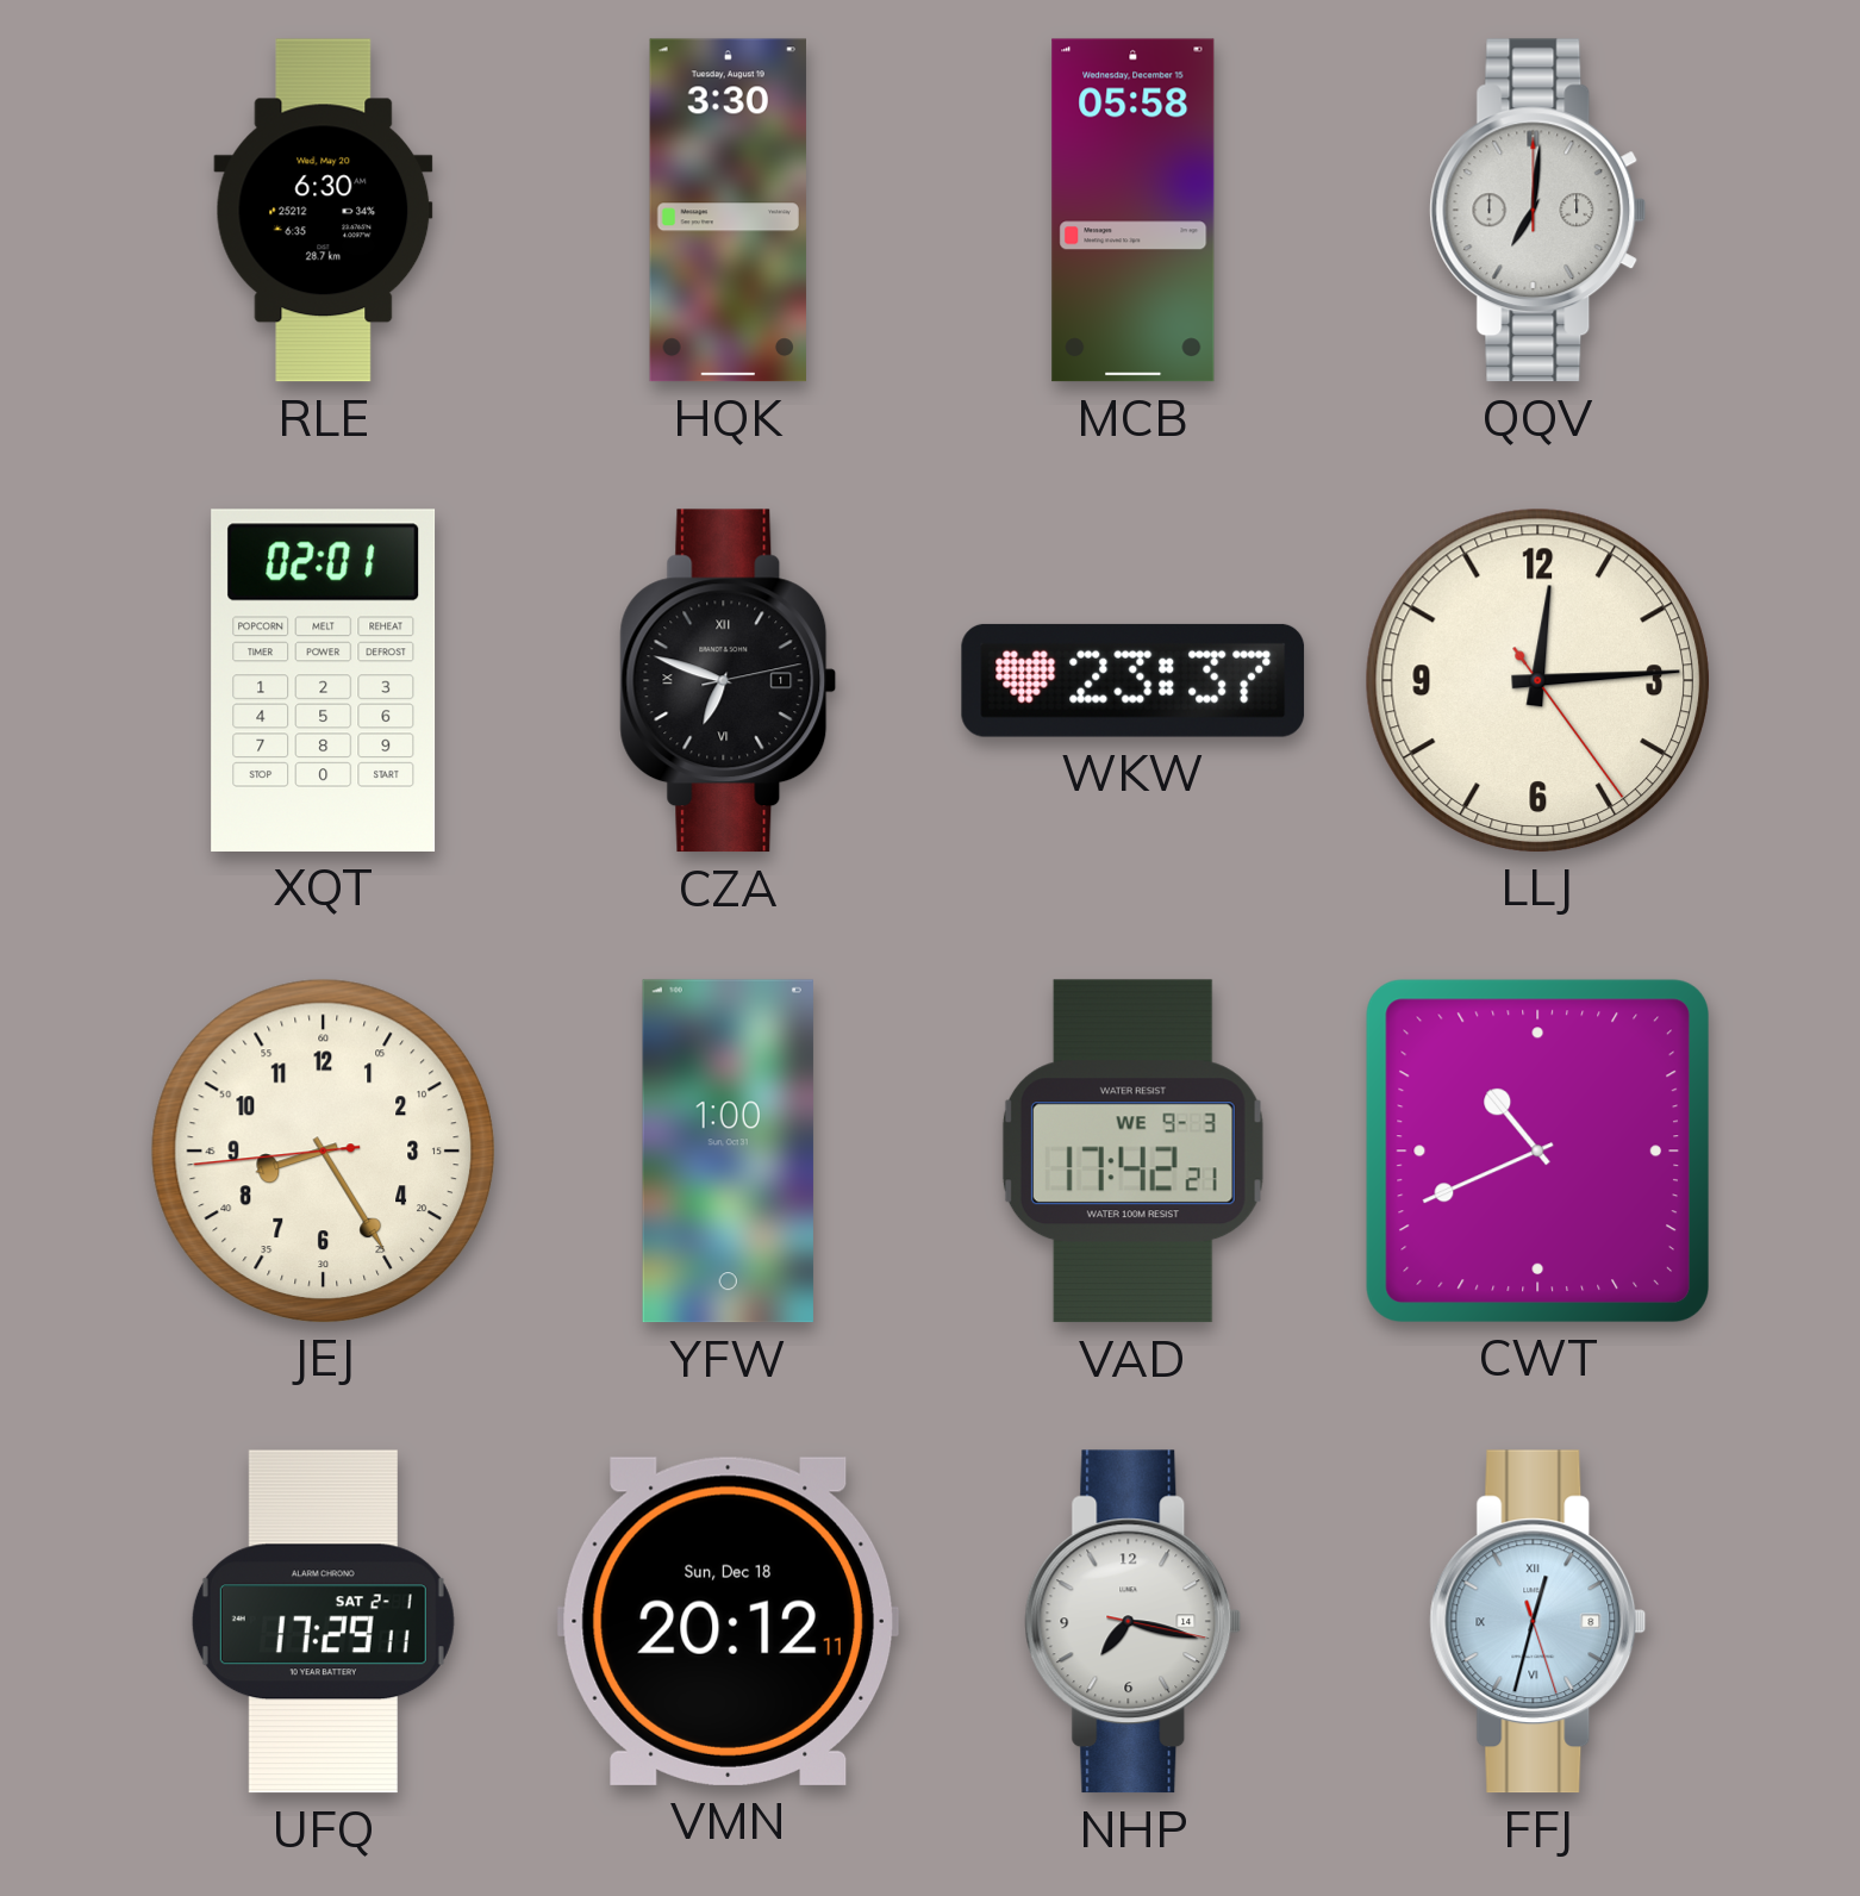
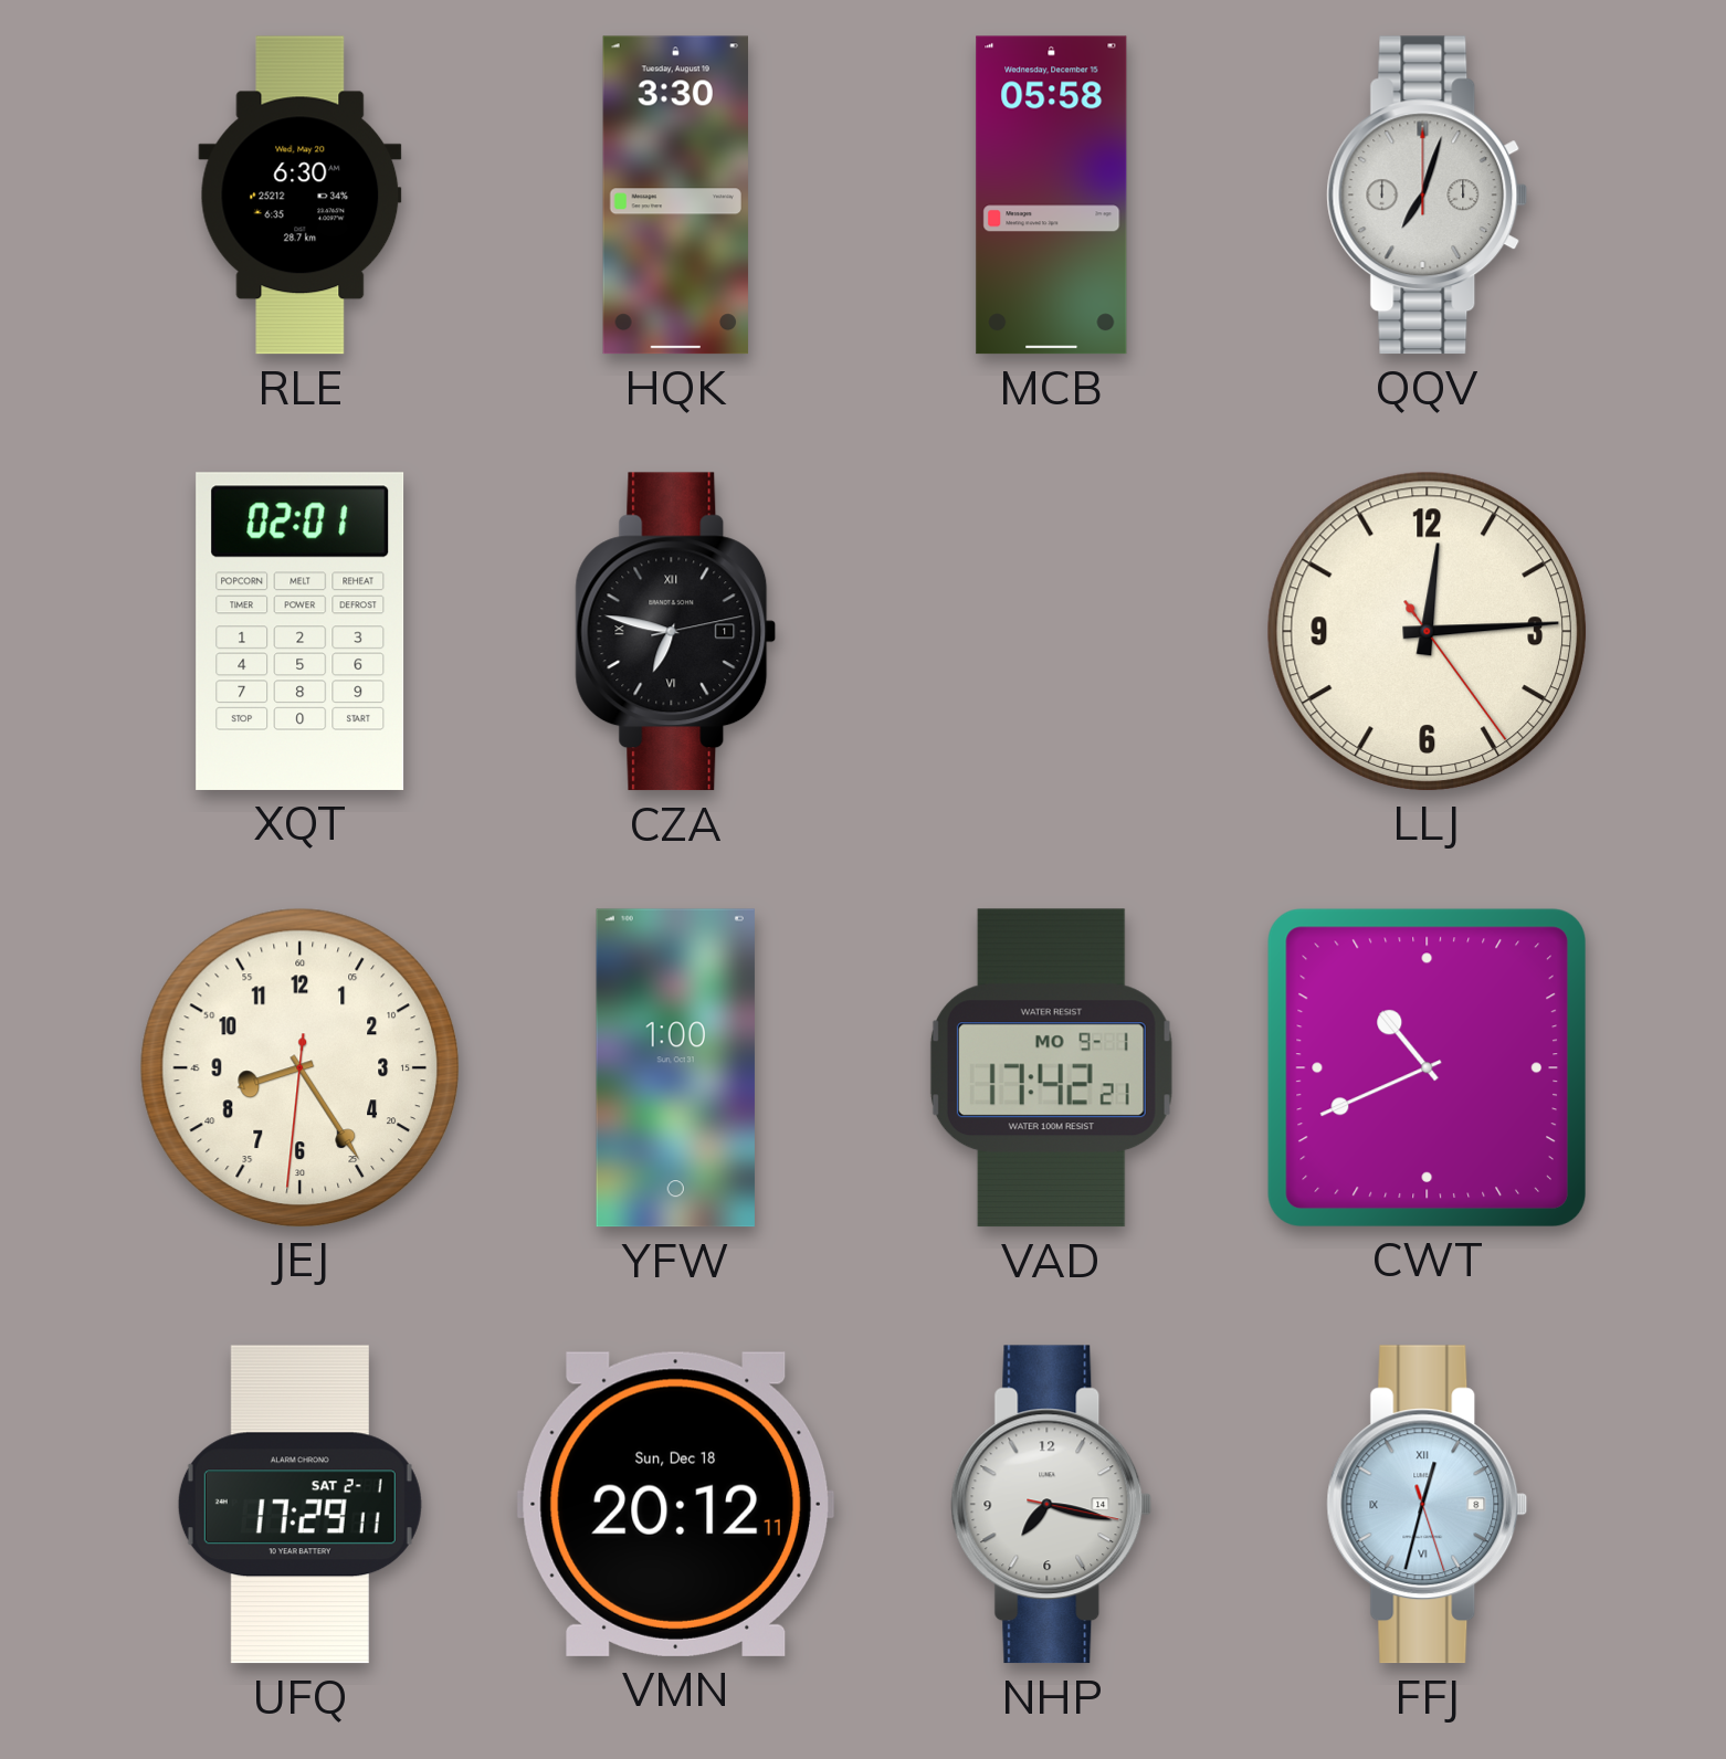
QQV: 7:01 -> 7:03 (1428, 196)
CZA: 6:48 -> 6:47 (676, 632)
WKW: 23:37 -> none (1134, 680)
JEJ: 8:24:44 -> 8:24:31 (299, 1067)
VAD date: WE 9-3 -> MO 9-1 (1051, 1068)
